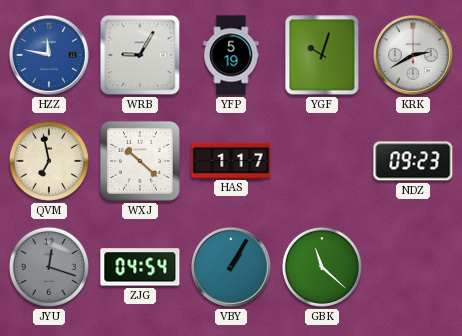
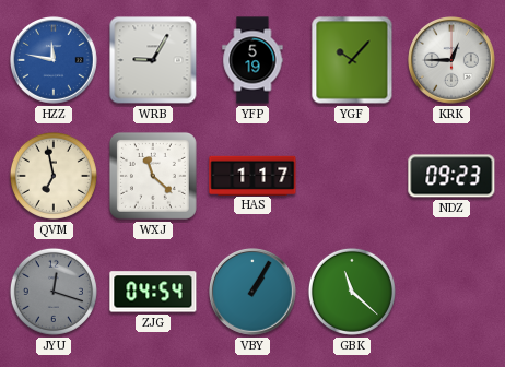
YGF: 10:03 -> 10:07 (352, 60)
KRK: 2:40 -> 12:45 (453, 61)
WXJ: 10:22 -> 11:22 (153, 176)
